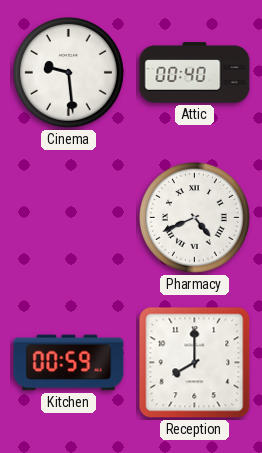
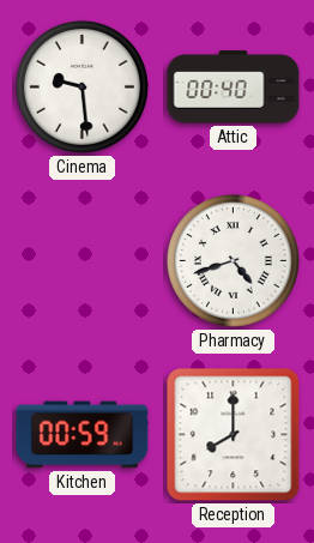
Pharmacy: 4:41 -> 4:42 (233, 260)
